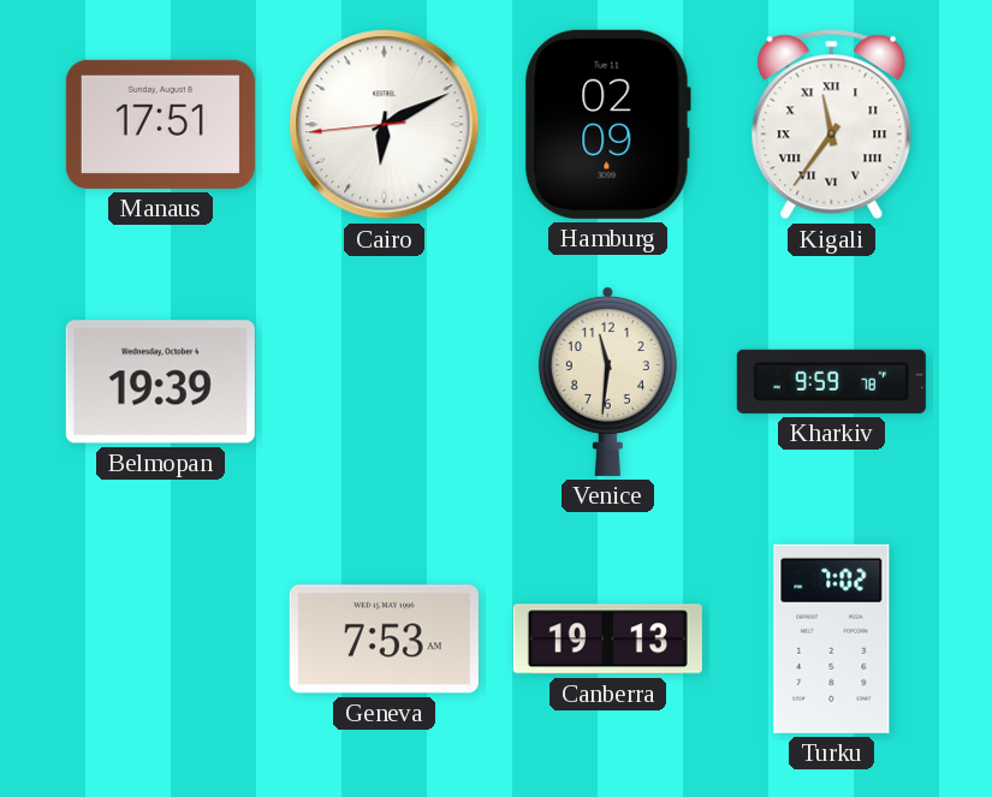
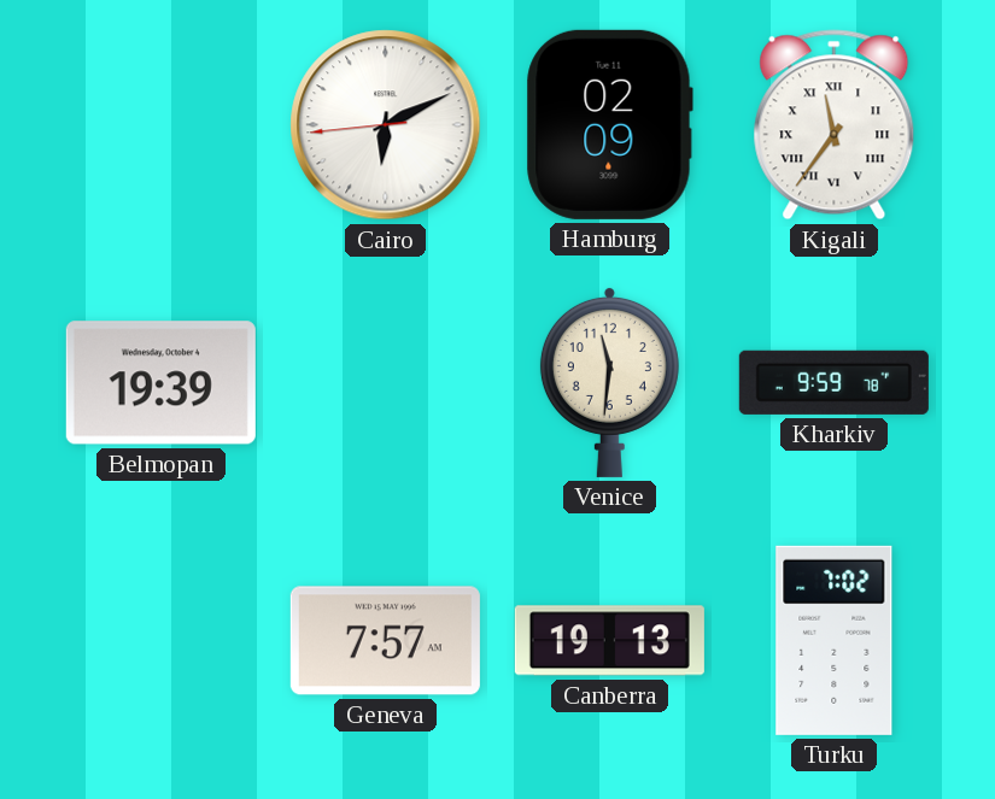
Manaus: 17:51 -> none (160, 124)
Geneva: 7:53 -> 7:57 (385, 641)
